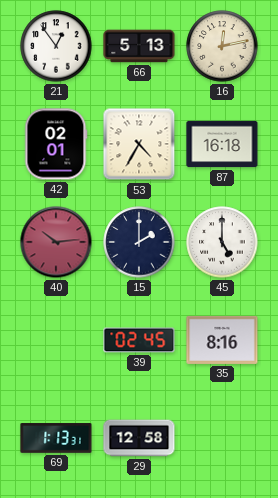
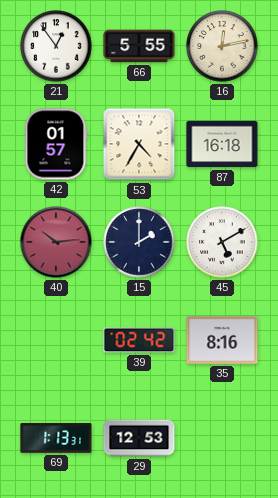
66: 5:13 -> 5:55 (139, 46)
42: 02:01 -> 01:57 (56, 144)
45: 5:00 -> 5:10 (222, 242)
39: 02:45 -> 02:42 (139, 340)
29: 12:58 -> 12:53 (139, 438)
